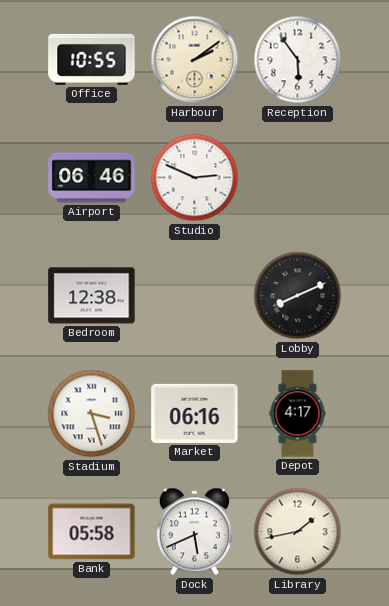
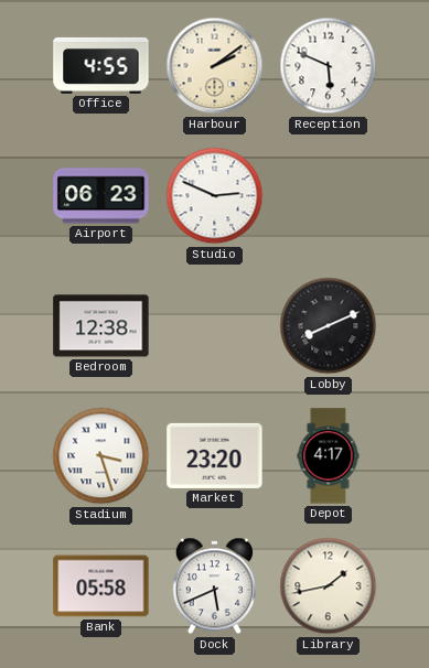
Office: 10:55 -> 4:55 (101, 65)
Reception: 5:54 -> 5:49 (329, 66)
Airport: 06:46 -> 06:23 (101, 196)
Market: 06:16 -> 23:20 (215, 455)
